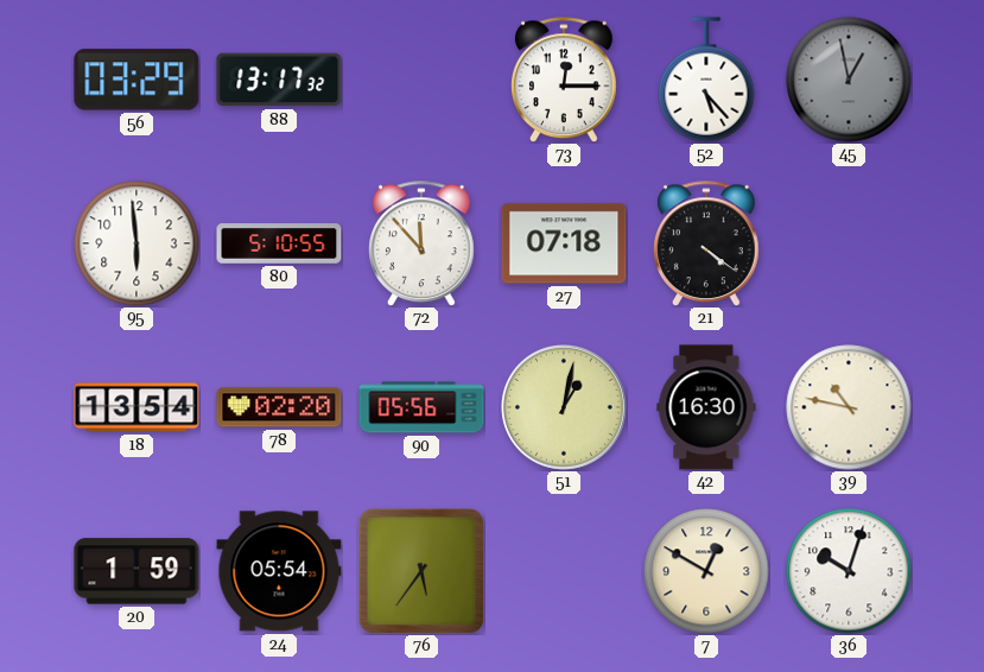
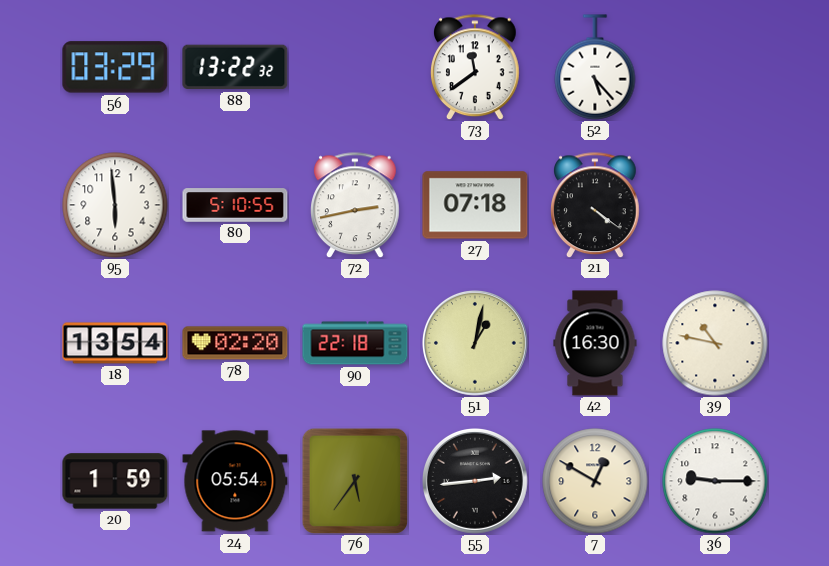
88: 13:17 -> 13:22 (235, 67)
73: 12:15 -> 11:39 (476, 67)
45: 12:58 -> none (849, 80)
72: 11:53 -> 2:43 (356, 205)
90: 05:56 -> 22:18 (355, 343)
55: none -> 2:44 (476, 482)
36: 10:03 -> 9:15 (715, 481)
